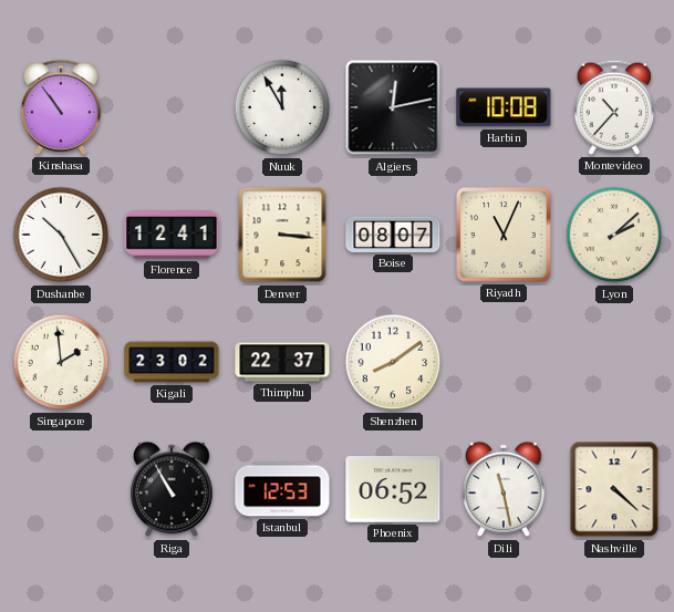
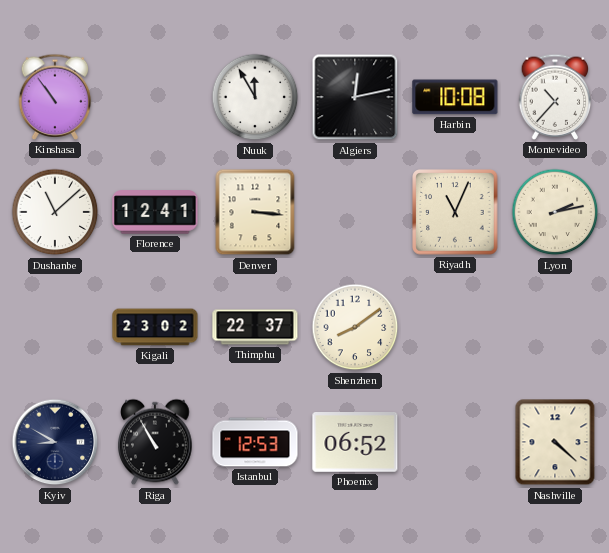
Dushanbe: 10:25 -> 11:08 (55, 212)
Boise: 08:07 -> none (393, 235)
Lyon: 2:08 -> 2:13 (555, 212)
Singapore: 1:59 -> none (61, 362)
Kyiv: none -> 8:50 (55, 442)
Dili: 11:28 -> none (504, 489)
